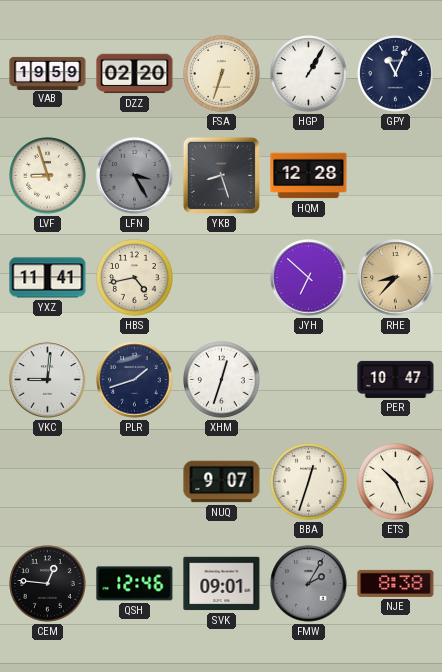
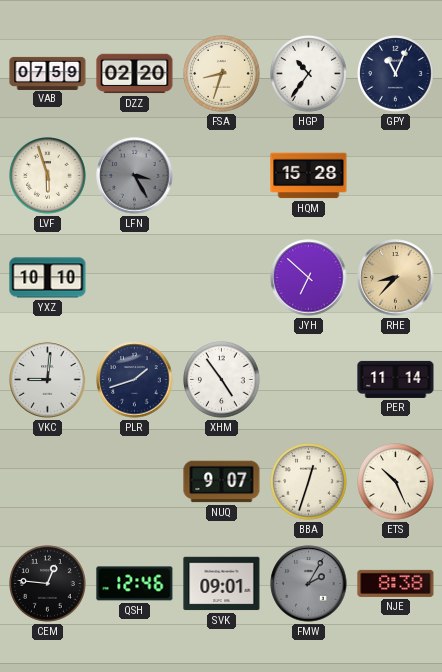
VAB: 19:59 -> 07:59 (48, 73)
FSA: 6:33 -> 8:33 (222, 74)
HGP: 1:05 -> 10:36 (309, 74)
LVF: 8:57 -> 5:57 (48, 176)
YKB: 8:27 -> none (221, 175)
HQM: 12:28 -> 15:28 (309, 176)
YXZ: 11:41 -> 10:10 (48, 278)
HBS: 4:43 -> none (135, 278)
XHM: 12:33 -> 4:54 (222, 380)
PER: 10:47 -> 11:14 (396, 379)
